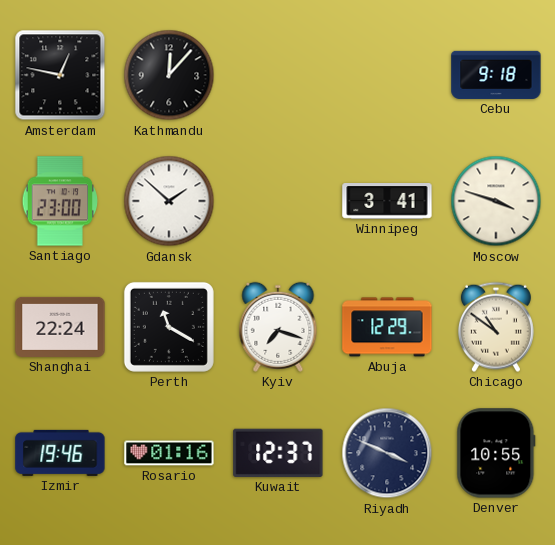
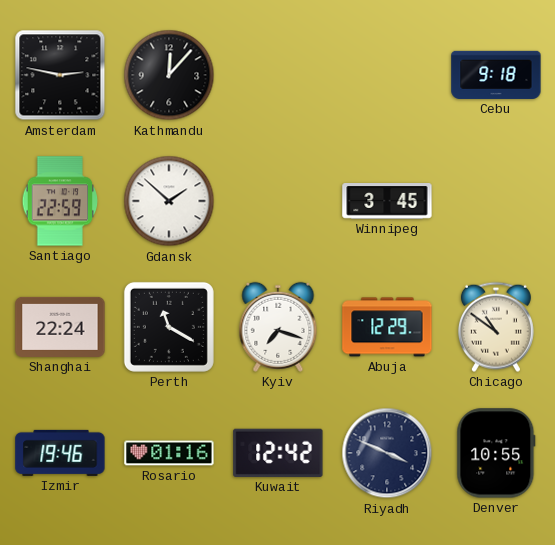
Amsterdam: 12:47 -> 2:47 (60, 75)
Santiago: 23:00 -> 22:59 (60, 201)
Winnipeg: 3:41 -> 3:45 (387, 201)
Moscow: 3:48 -> none (496, 201)
Kuwait: 12:37 -> 12:42 (278, 453)
